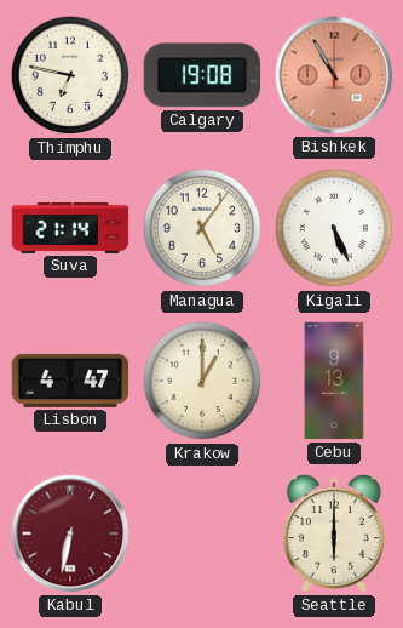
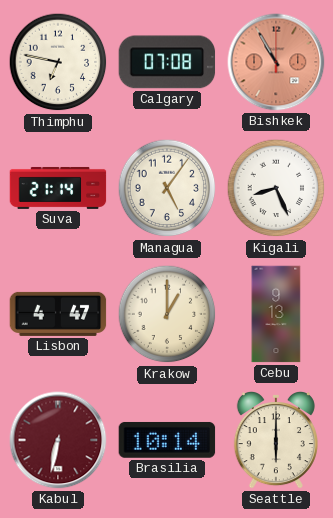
Calgary: 19:08 -> 07:08 (167, 62)
Kigali: 5:26 -> 8:26 (276, 188)
Brasilia: none -> 10:14 (167, 440)
